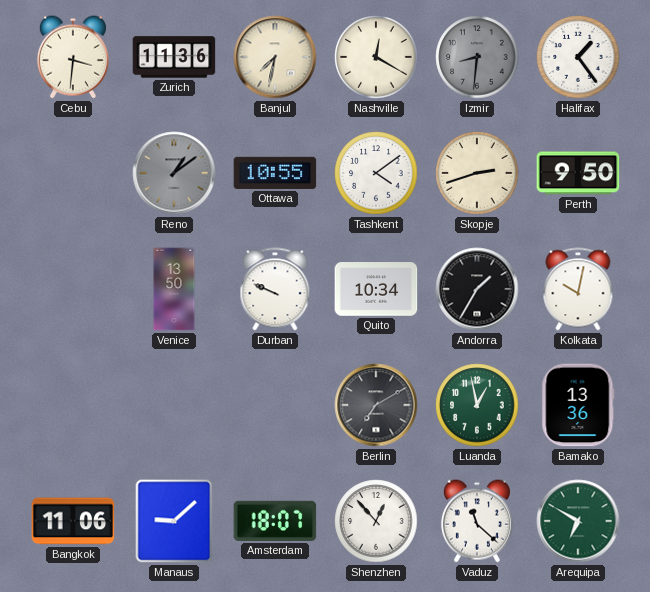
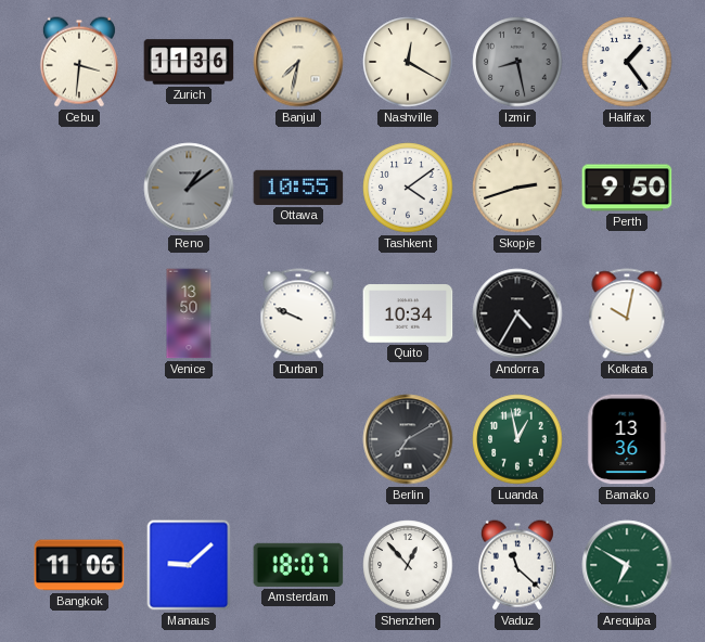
Izmir: 8:31 -> 8:28 (517, 62)
Andorra: 1:35 -> 4:35 (517, 313)
